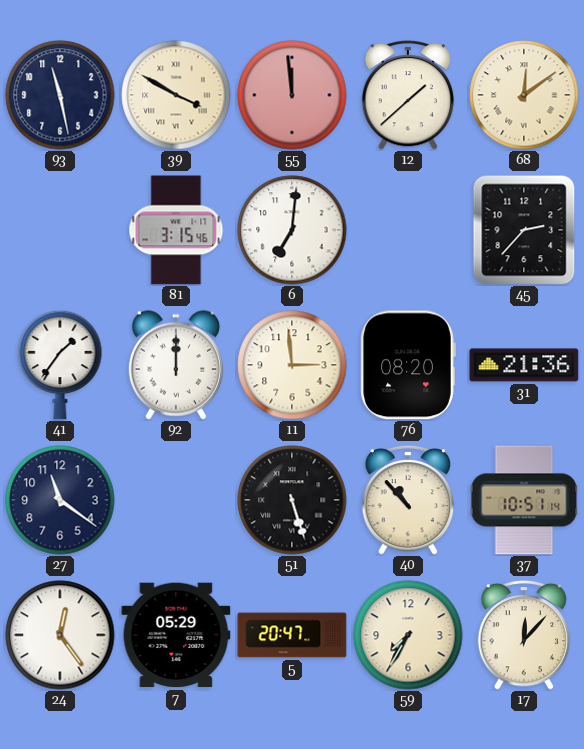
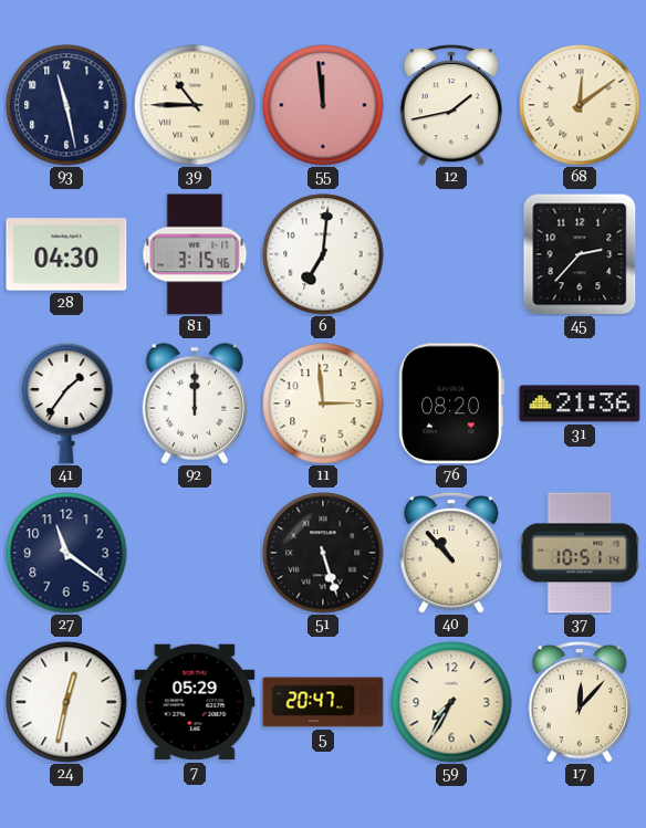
39: 3:50 -> 10:45 (195, 105)
12: 1:38 -> 1:43 (451, 105)
28: none -> 04:30 (66, 254)
24: 12:24 -> 12:32 (66, 702)
